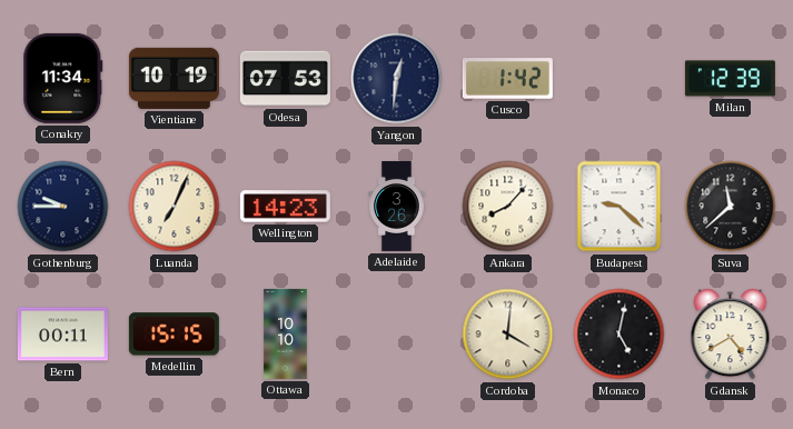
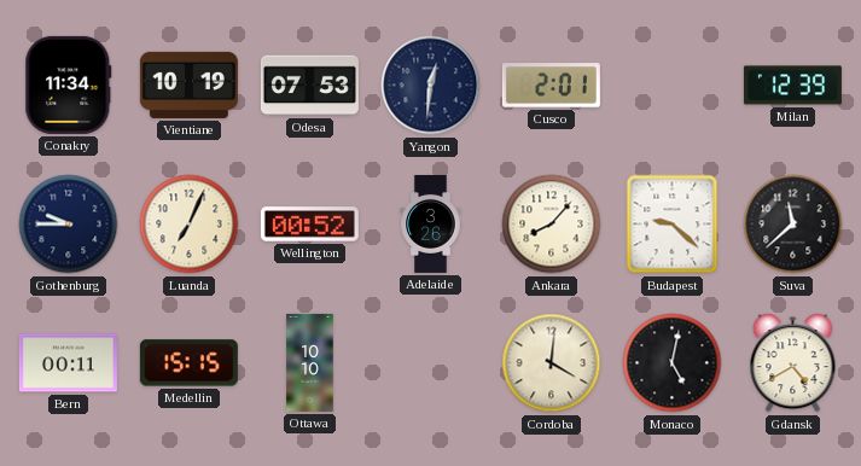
Cusco: 1:42 -> 2:01 (551, 86)
Wellington: 14:23 -> 00:52 (309, 225)
